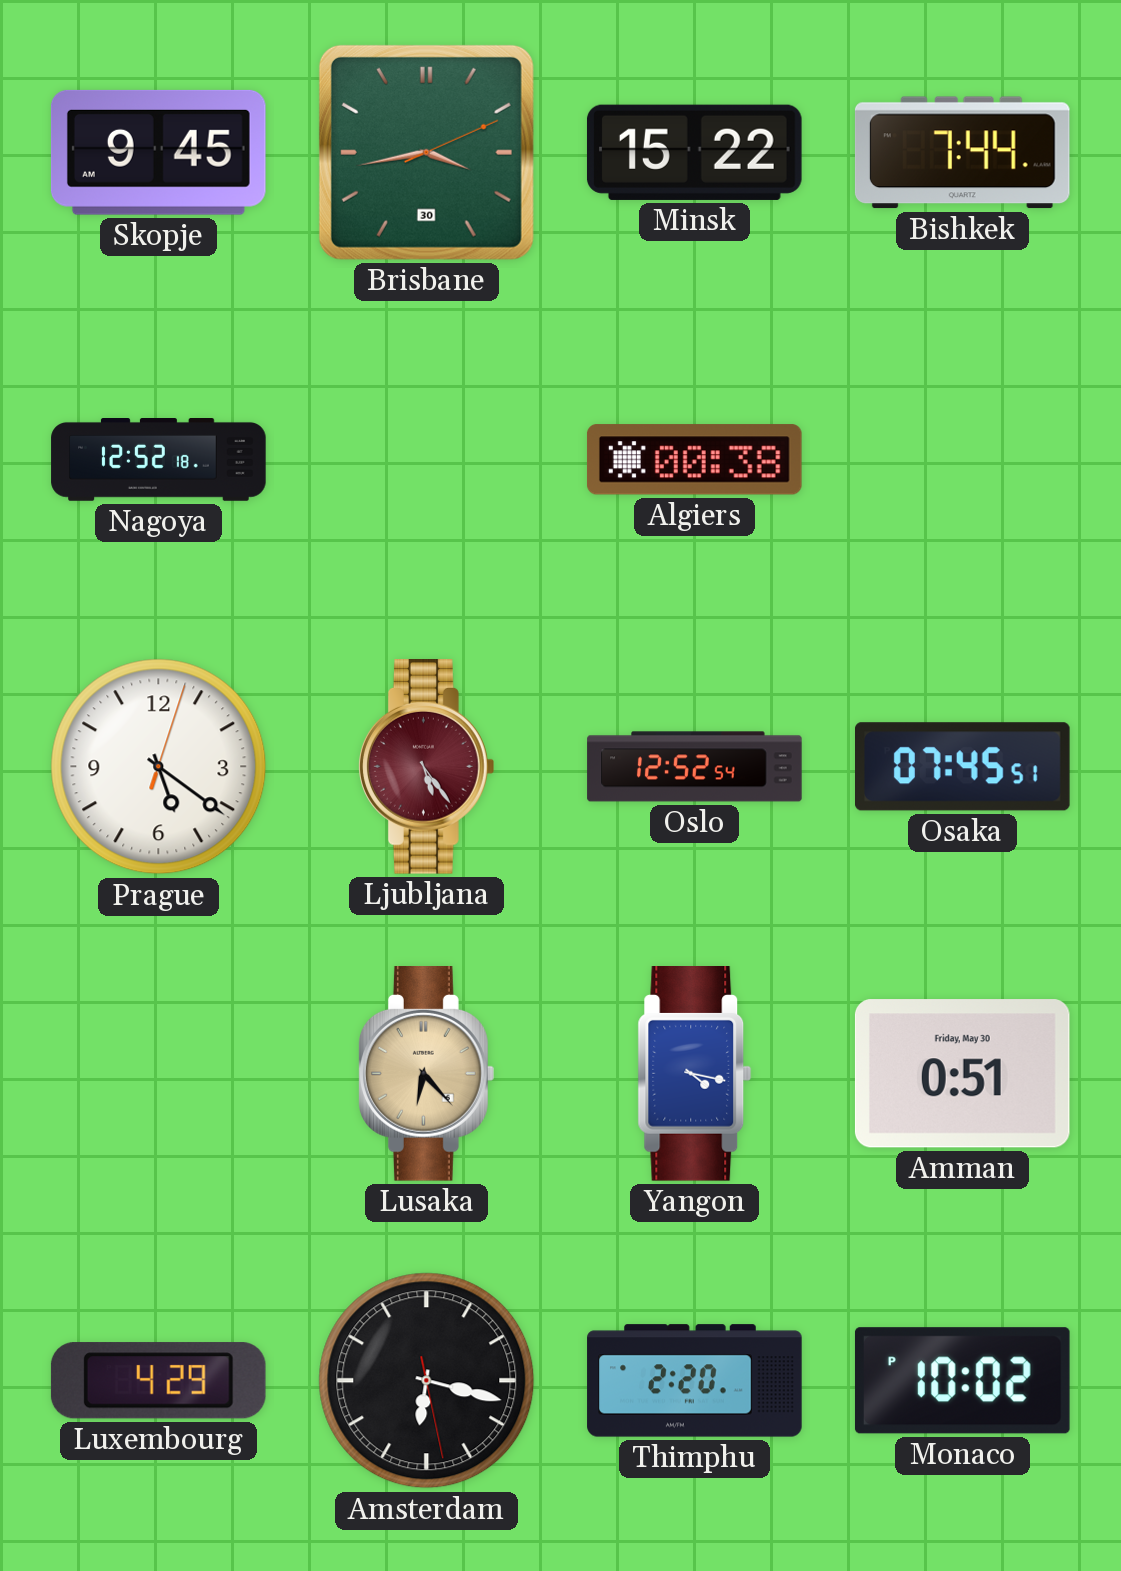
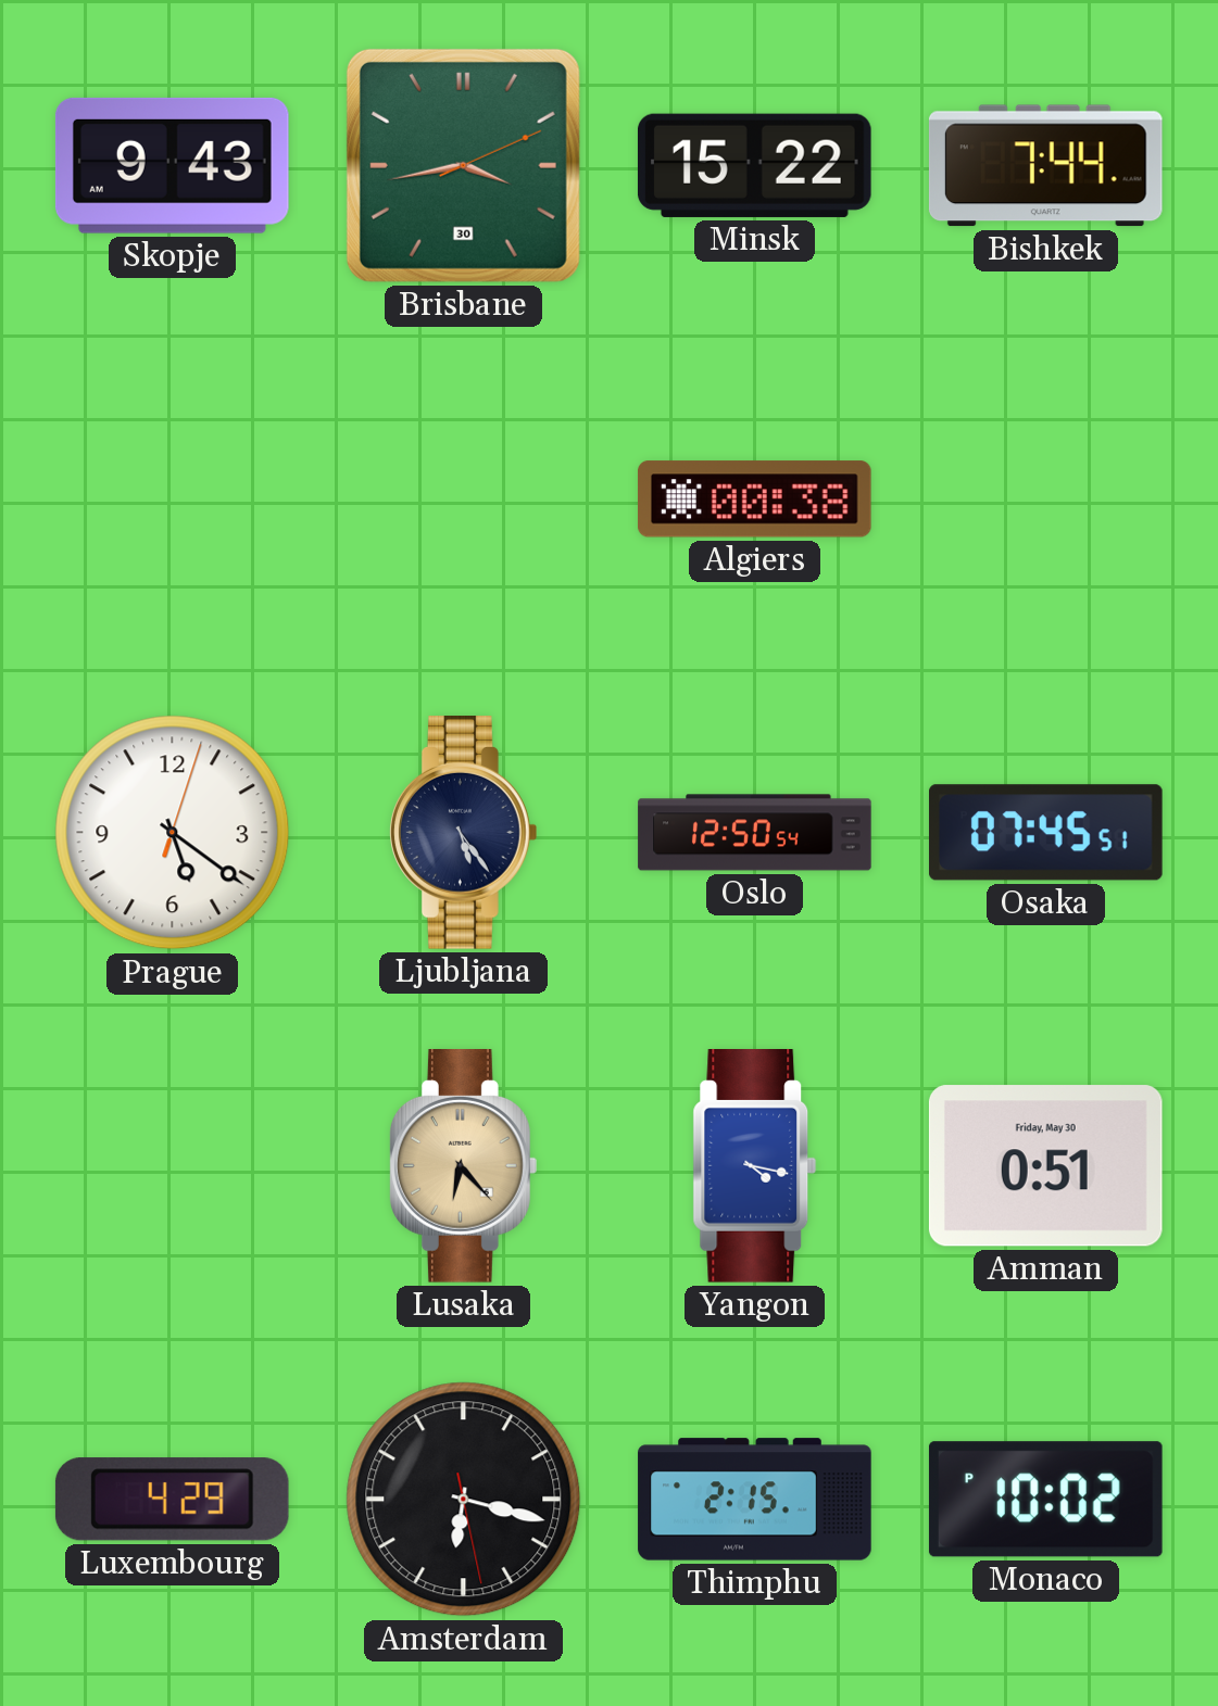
Skopje: 9:45 -> 9:43 (172, 165)
Nagoya: 12:52 -> none (159, 460)
Ljubljana dial: burgundy -> navy (463, 833)
Oslo: 12:52 -> 12:50 (755, 833)
Thimphu: 2:20 -> 2:15 (755, 1500)
